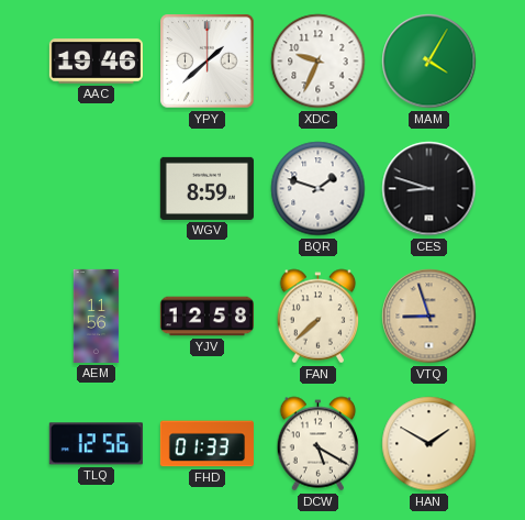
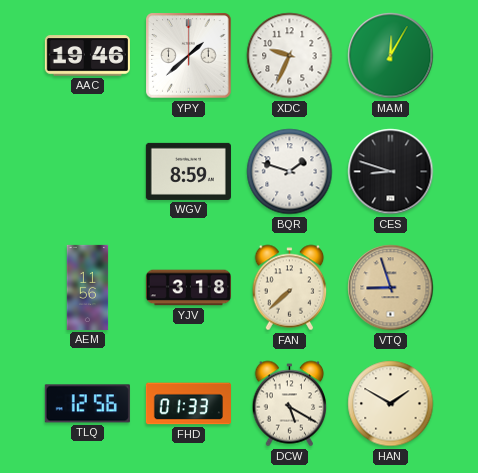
MAM: 4:05 -> 12:05 (391, 56)
YJV: 12:58 -> 3:18 (188, 288)
